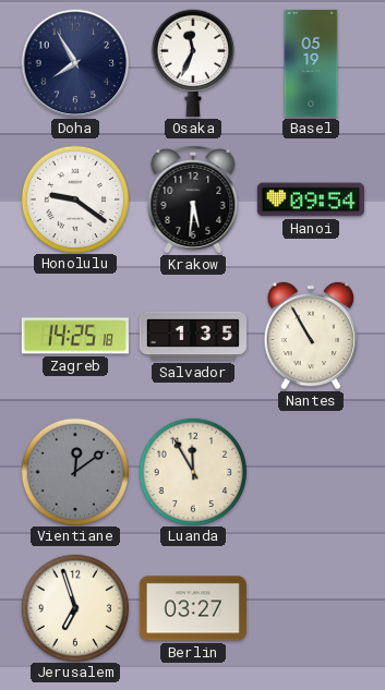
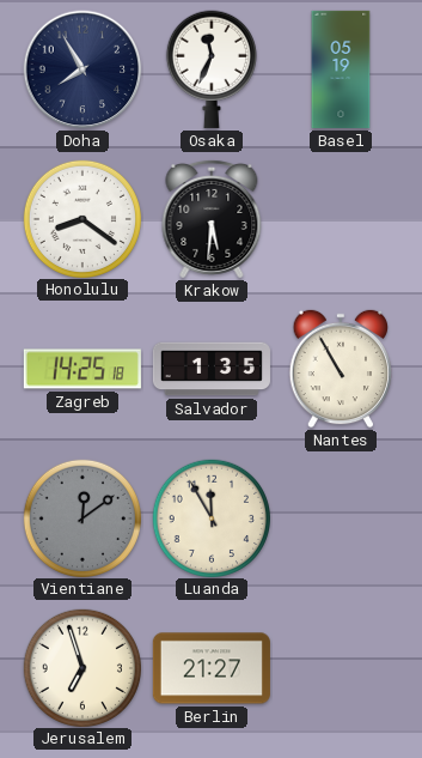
Honolulu: 9:21 -> 8:21 (81, 218)
Hanoi: 09:54 -> none (311, 199)
Berlin: 03:27 -> 21:27 (212, 668)
